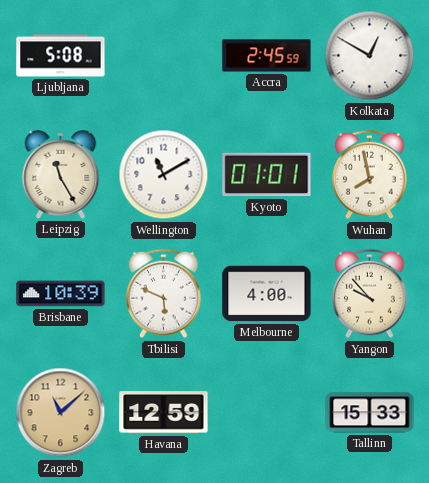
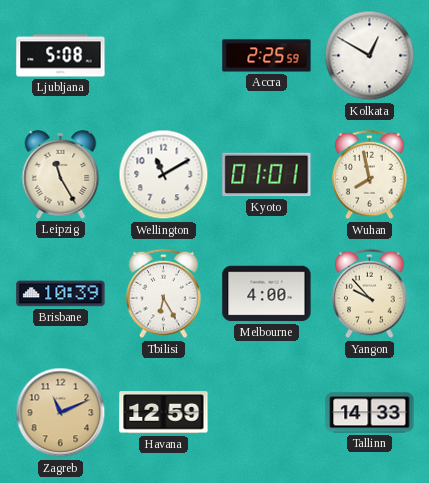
Accra: 2:45 -> 2:25 (267, 56)
Tbilisi: 5:49 -> 6:25 (164, 294)
Zagreb: 11:08 -> 11:11 (61, 413)
Tallinn: 15:33 -> 14:33 (370, 413)
